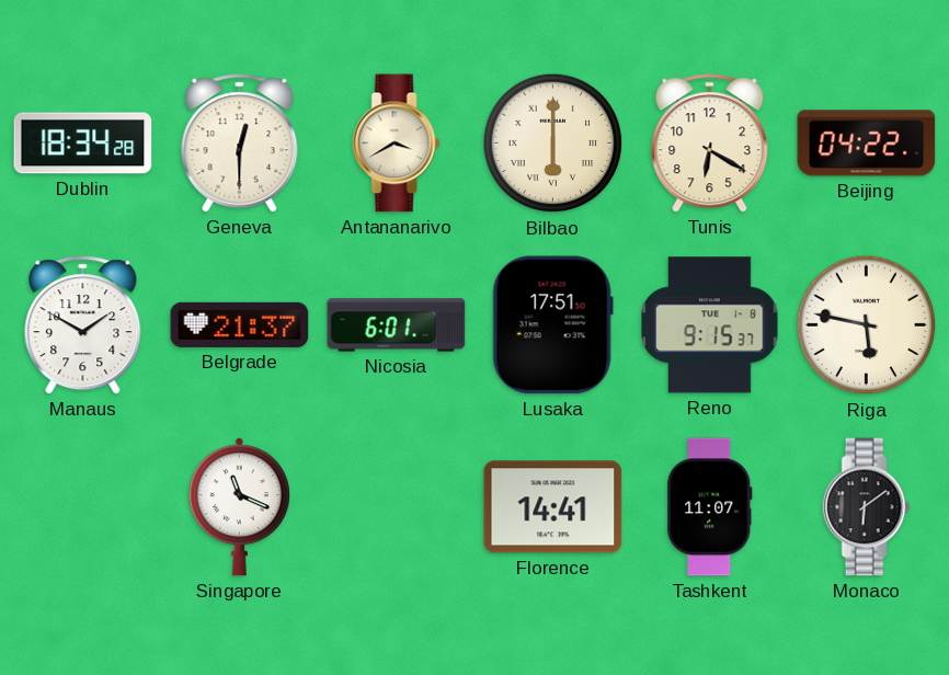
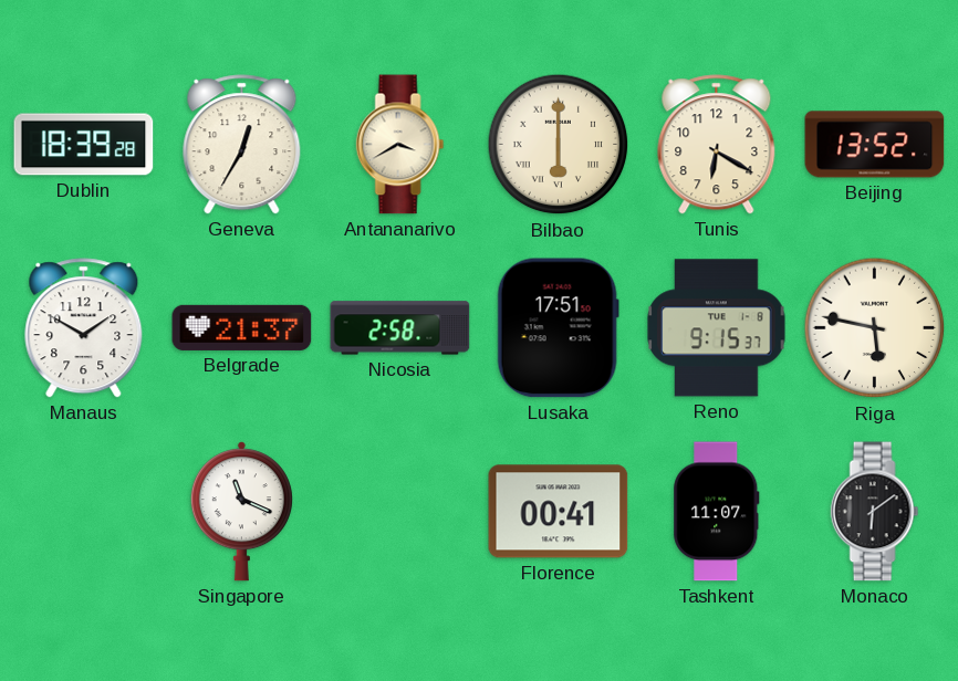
Dublin: 18:34 -> 18:39 (84, 145)
Geneva: 12:30 -> 12:35 (242, 145)
Beijing: 04:22 -> 13:52 (875, 145)
Nicosia: 6:01 -> 2:58 (400, 328)
Florence: 14:41 -> 00:41 (559, 512)
